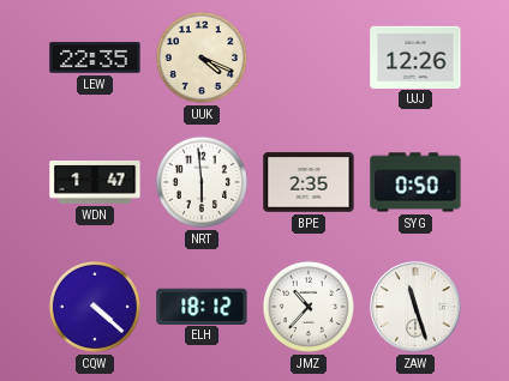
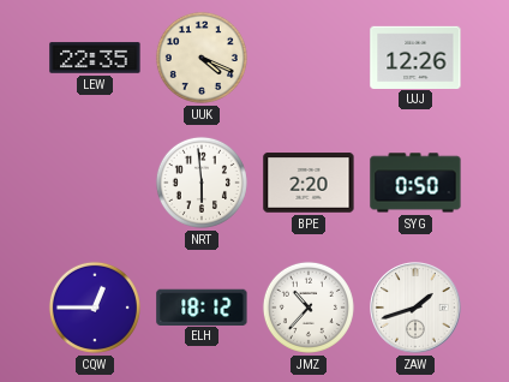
WDN: 1:47 -> none (95, 183)
BPE: 2:35 -> 2:20 (309, 183)
CQW: 4:22 -> 12:45 (95, 308)
ZAW: 11:27 -> 1:42 (415, 308)
